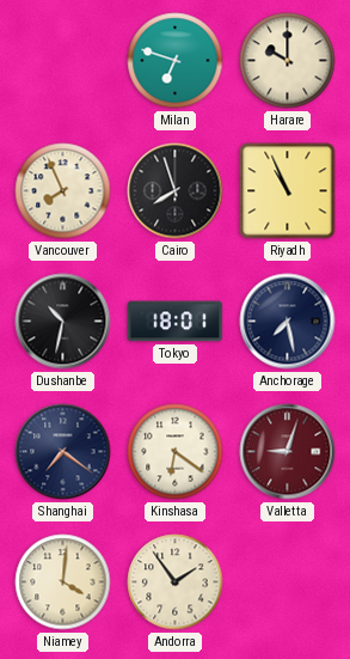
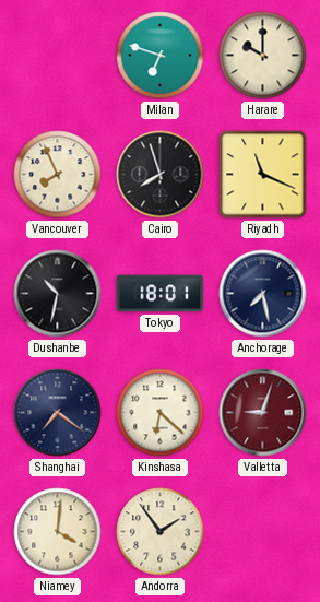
Riyadh: 10:56 -> 11:19 (263, 175)
Kinshasa: 6:21 -> 6:22 (161, 413)
